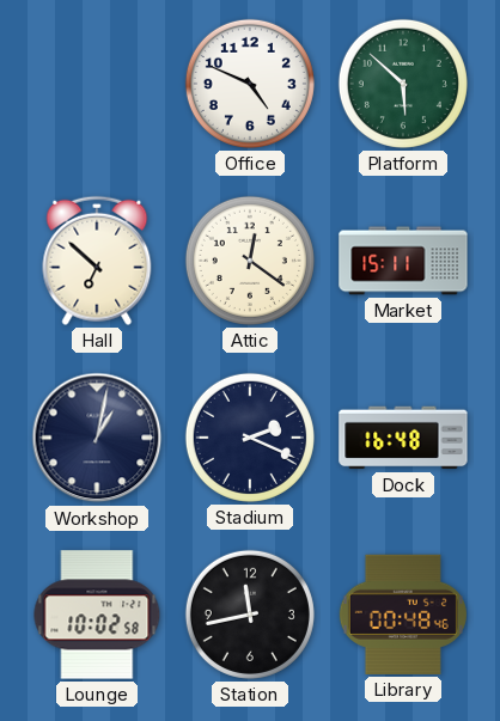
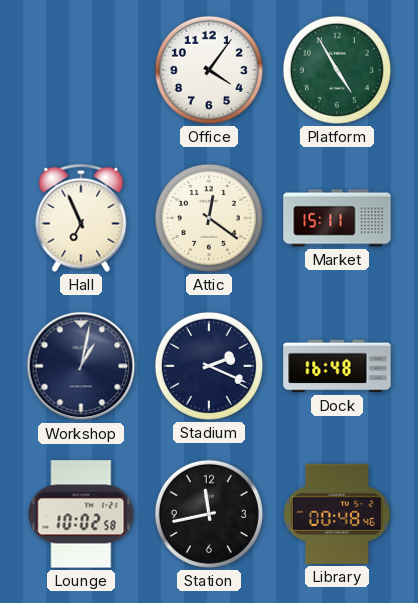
Office: 4:49 -> 4:06 (209, 70)
Platform: 5:52 -> 4:55 (337, 70)
Hall: 6:52 -> 6:56 (81, 218)
